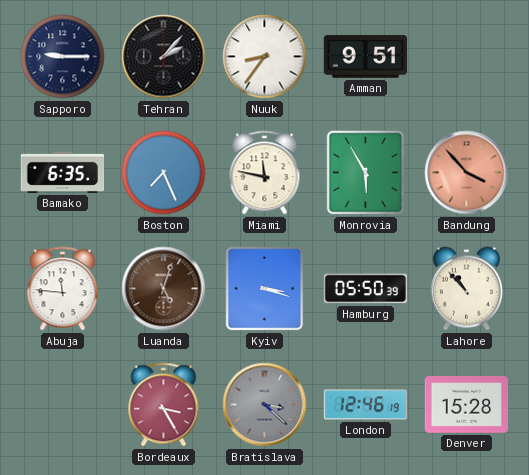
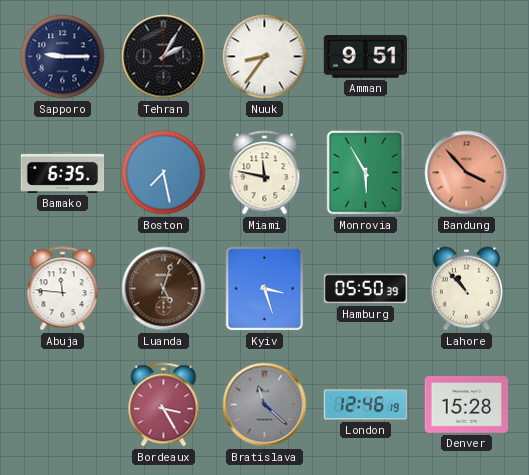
Tehran: 2:07 -> 2:05 (164, 57)
Boston: 7:26 -> 7:28 (164, 173)
Kyiv: 3:18 -> 3:27 (265, 289)
Bratislava: 3:22 -> 11:22 (265, 405)
